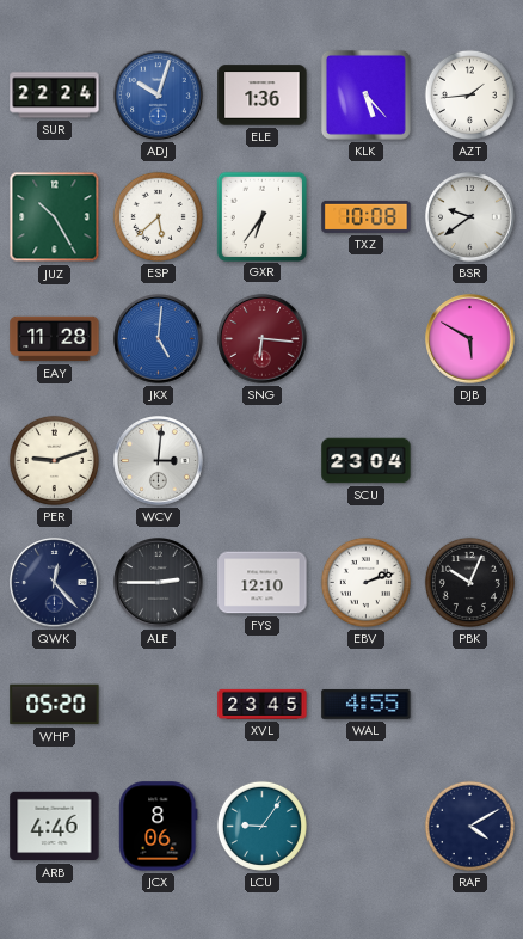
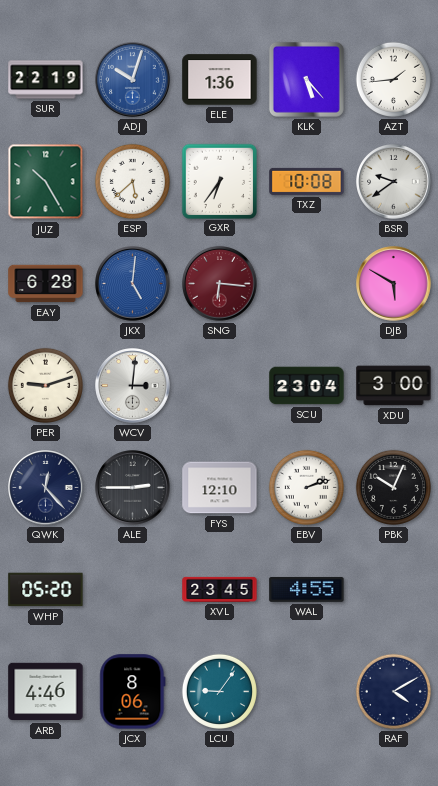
SUR: 22:24 -> 22:19 (46, 80)
EAY: 11:28 -> 6:28 (46, 284)
XDU: none -> 3:00 (394, 386)
